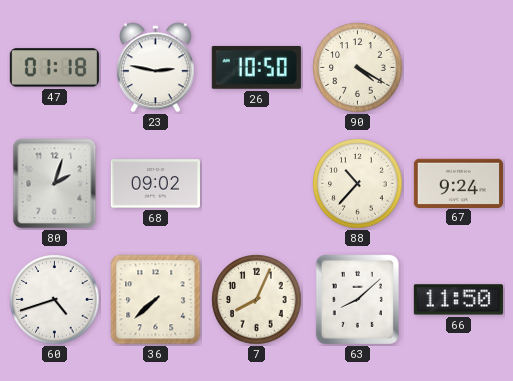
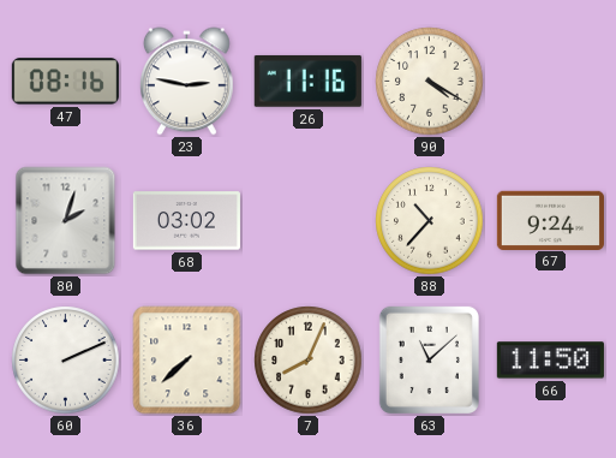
47: 01:18 -> 08:16 (65, 82)
26: 10:50 -> 11:16 (307, 81)
68: 09:02 -> 03:02 (186, 221)
60: 4:42 -> 2:11 (66, 361)
63: 8:08 -> 11:08 (429, 359)
